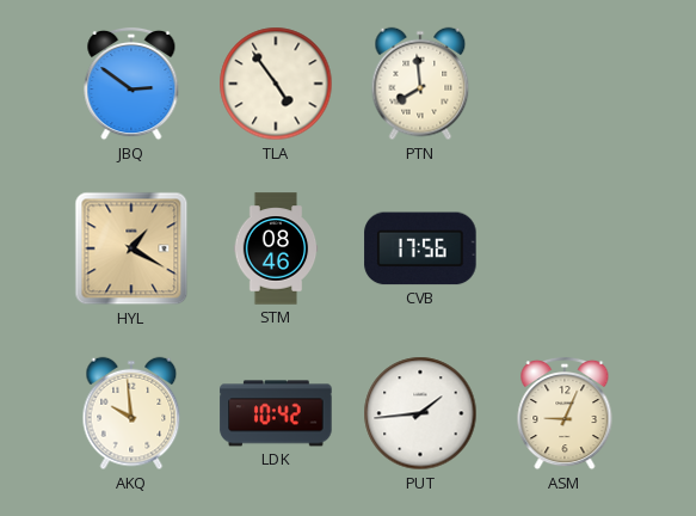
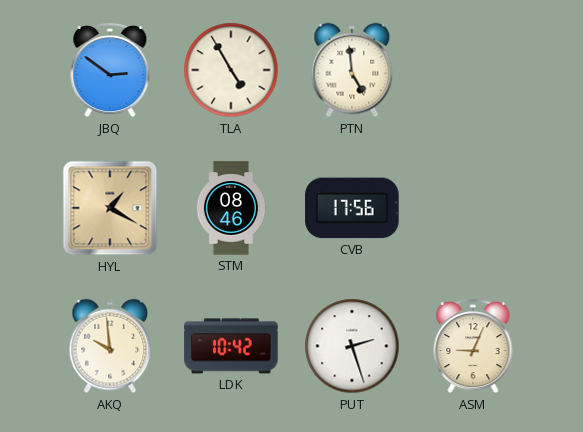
TLA: 4:54 -> 4:55 (231, 70)
PTN: 7:59 -> 4:59 (352, 70)
PUT: 1:44 -> 2:27 (352, 346)
